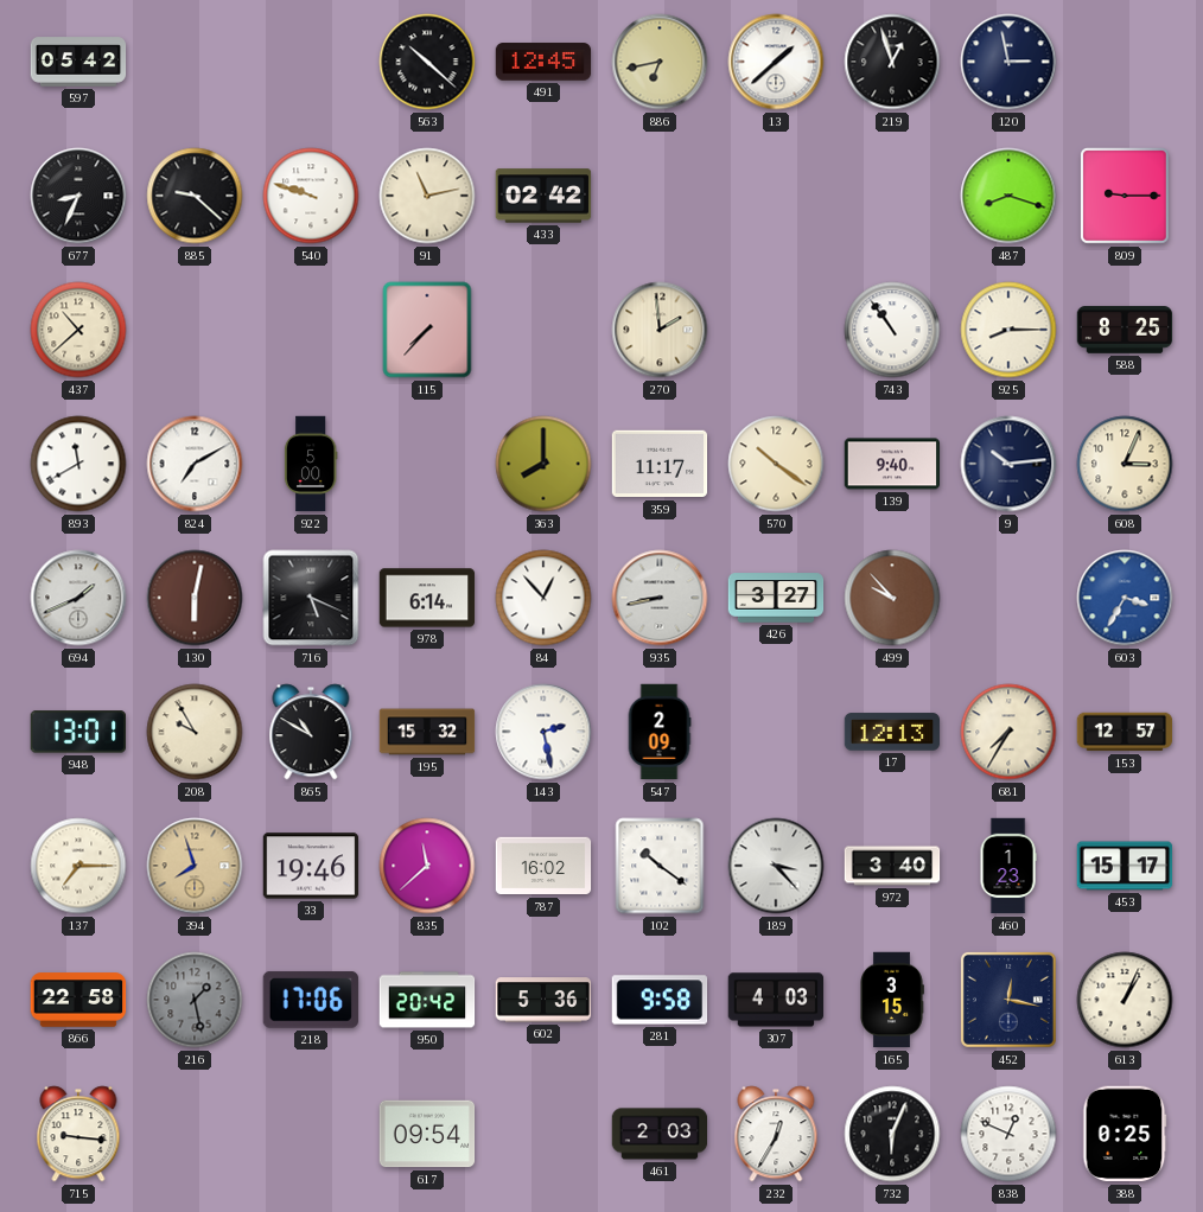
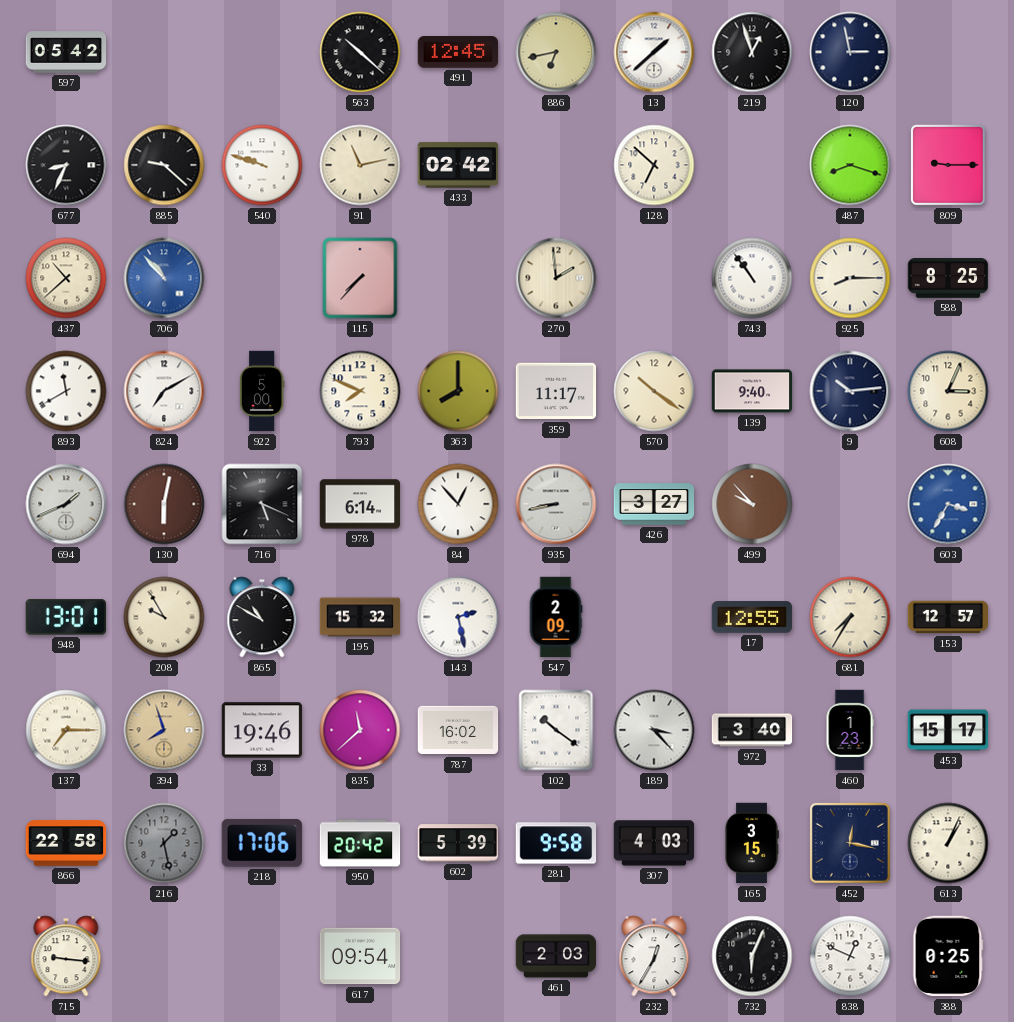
128: none -> 6:52 (654, 165)
706: none -> 10:53 (164, 278)
793: none -> 7:49 (360, 391)
17: 12:13 -> 12:55 (752, 617)
602: 5:36 -> 5:39 (458, 843)
